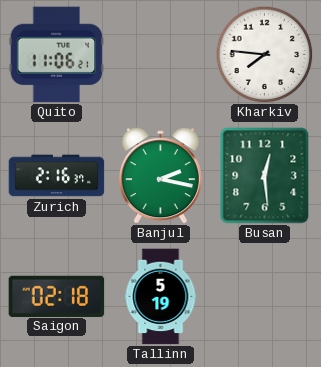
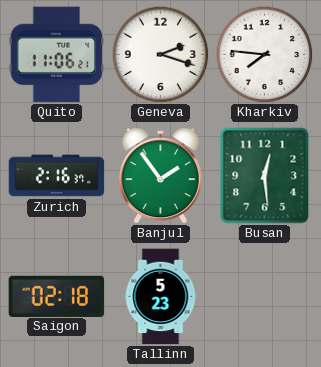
Geneva: none -> 2:18 (160, 54)
Banjul: 2:17 -> 1:54 (160, 176)
Tallinn: 5:19 -> 5:23 (161, 297)
